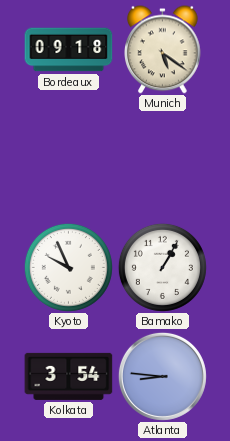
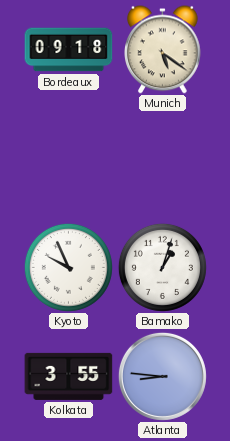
Bamako: 1:05 -> 1:03 (162, 267)
Kolkata: 3:54 -> 3:55 (69, 376)
